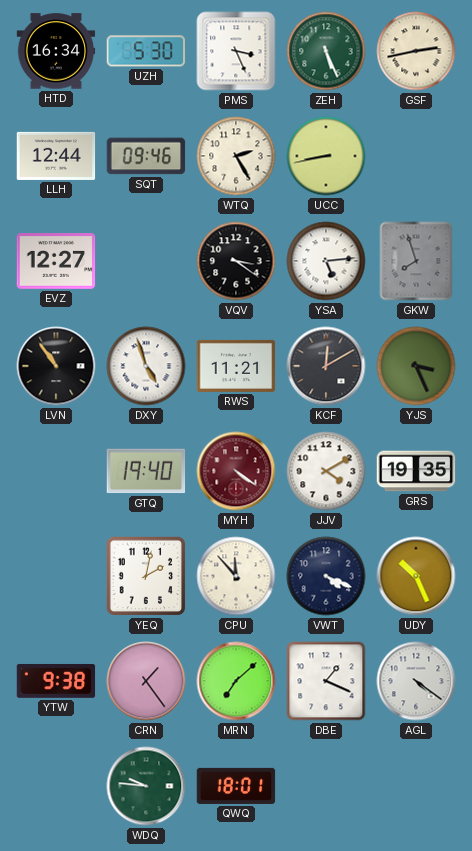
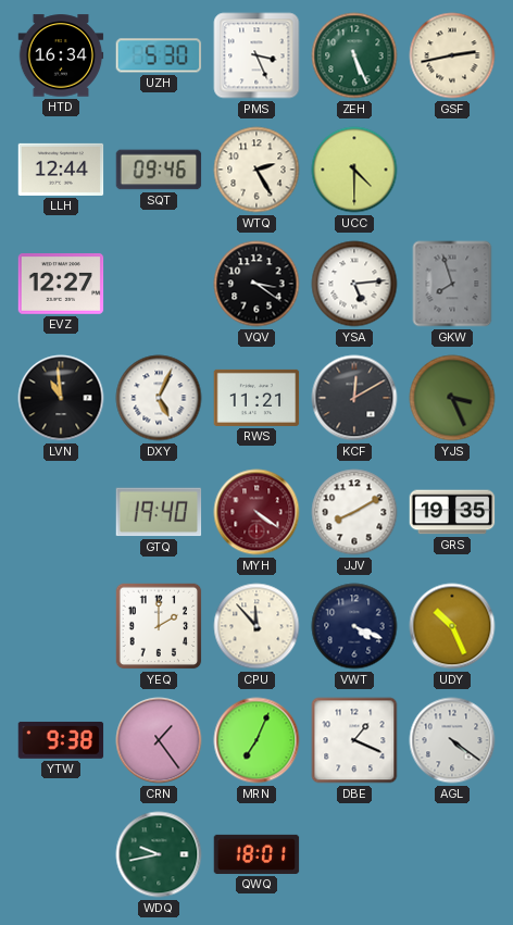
UCC: 8:43 -> 4:30 (354, 170)
LVN: 10:54 -> 10:59 (61, 398)
DXY: 4:57 -> 5:04 (159, 398)
JJV: 4:10 -> 8:10 (354, 512)
YEQ: 2:02 -> 2:00 (159, 626)
MRN: 7:08 -> 7:04 (256, 740)
WDQ: 9:46 -> 9:43 (159, 854)
